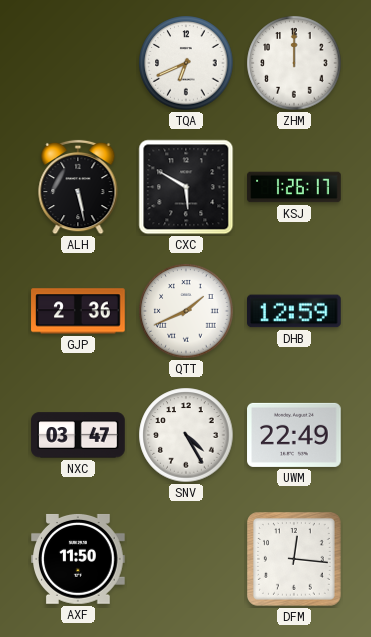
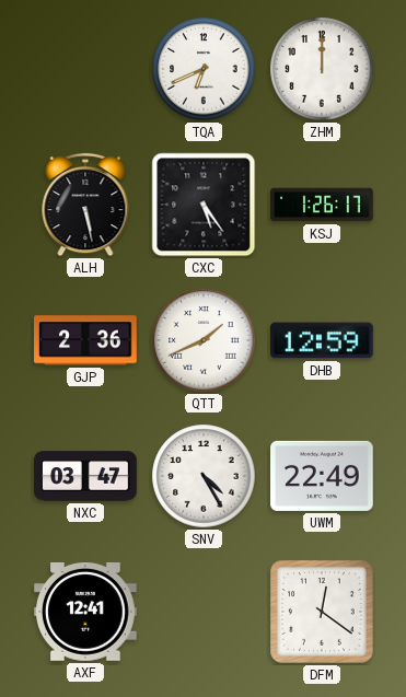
CXC: 5:50 -> 5:24 (204, 205)
AXF: 11:50 -> 12:41 (86, 612)
DFM: 12:16 -> 12:21 (323, 613)
